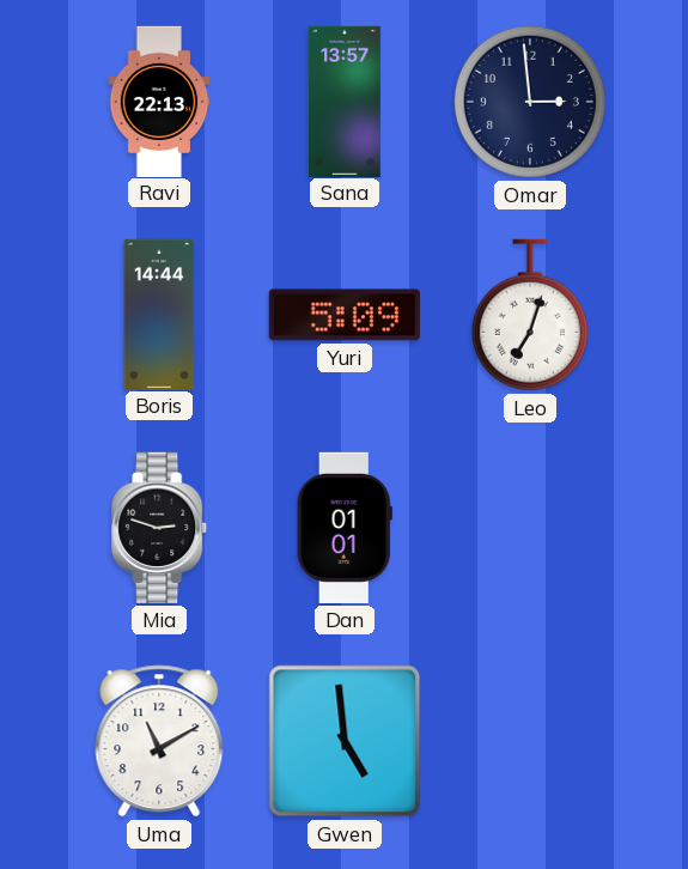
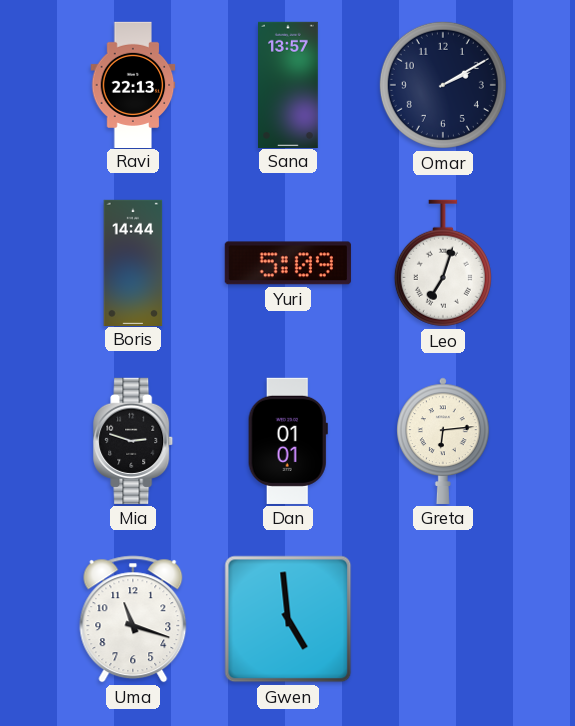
Omar: 2:59 -> 2:10 (443, 85)
Greta: none -> 6:14 (444, 441)
Uma: 11:10 -> 11:18 (133, 619)
